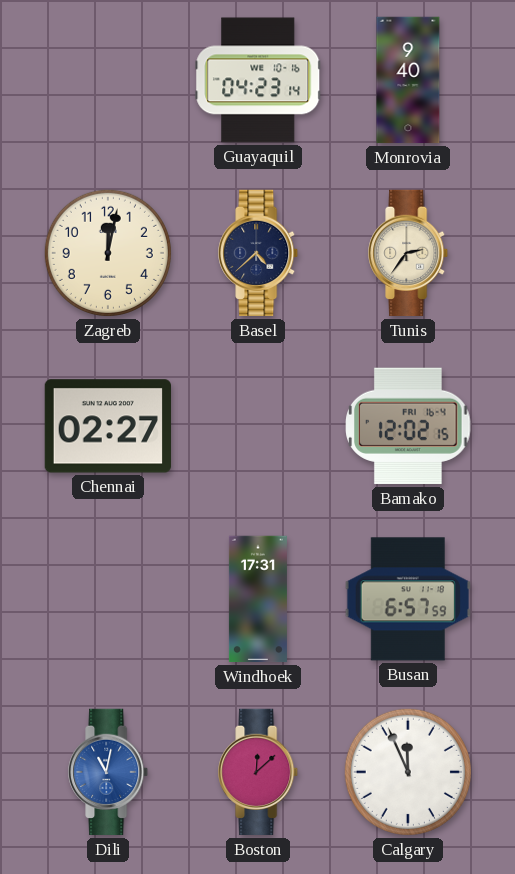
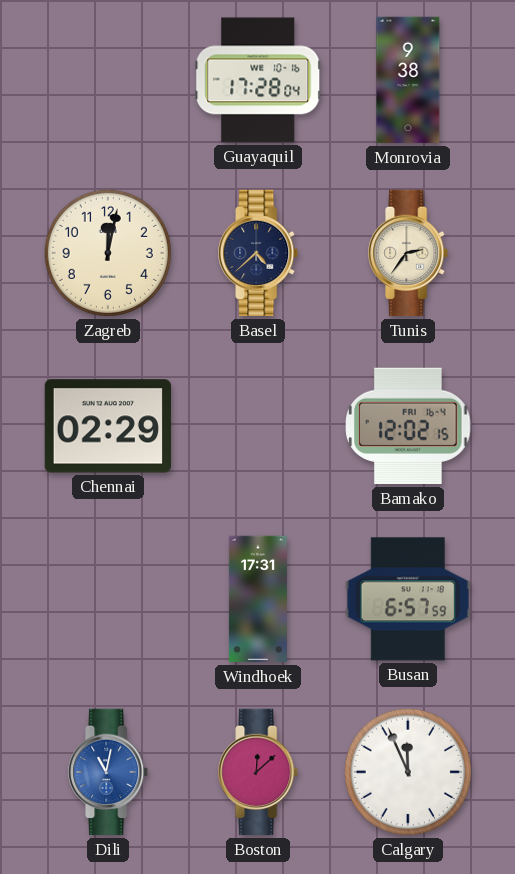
Guayaquil: 04:23 -> 17:28 (258, 80)
Monrovia: 9:40 -> 9:38 (408, 80)
Chennai: 02:27 -> 02:29 (107, 426)
